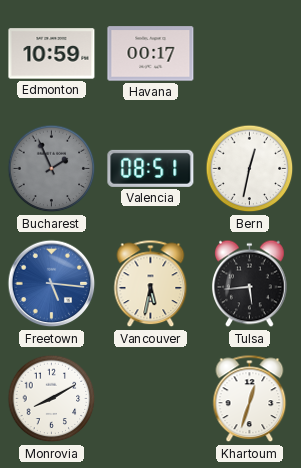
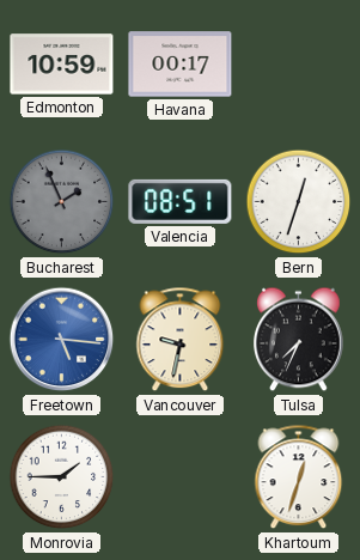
Bern: 12:32 -> 12:33 (299, 202)
Vancouver: 5:32 -> 9:32 (181, 340)
Tulsa: 5:44 -> 7:34 (299, 340)
Monrovia: 8:10 -> 1:45 (62, 477)
